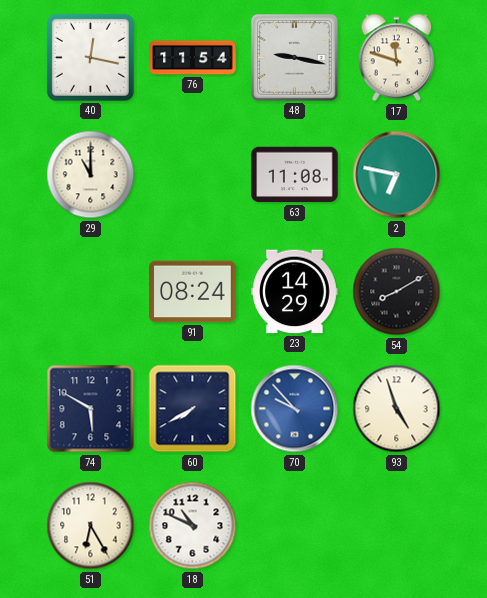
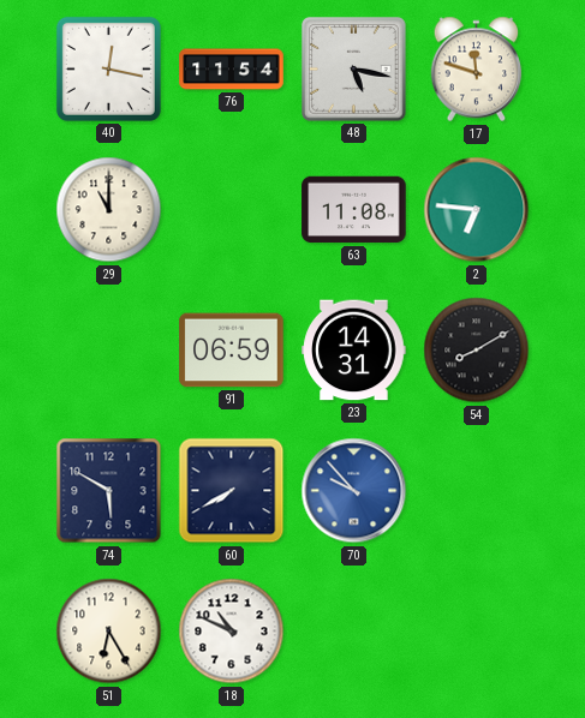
48: 9:17 -> 5:17 (354, 70)
2: 6:47 -> 6:46 (477, 210)
91: 08:24 -> 06:59 (232, 351)
23: 14:29 -> 14:31 (354, 351)
93: 4:57 -> none (397, 409)
